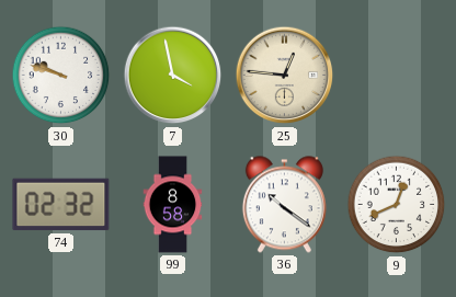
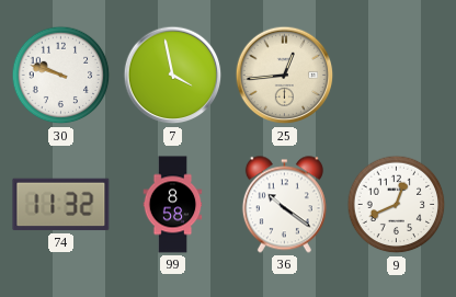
25: 12:46 -> 12:44 (285, 76)
74: 02:32 -> 11:32 (61, 205)
